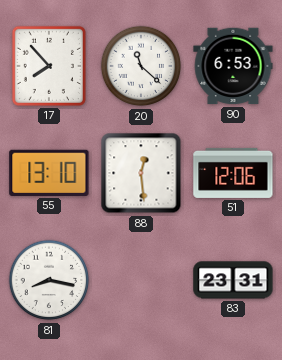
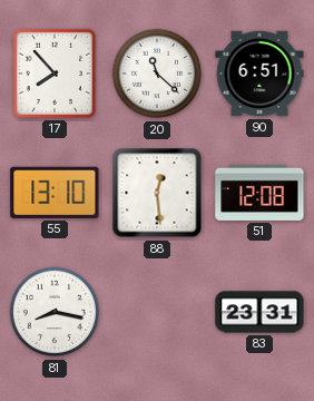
90: 6:53 -> 6:51 (259, 74)
51: 12:06 -> 12:08 (259, 193)
